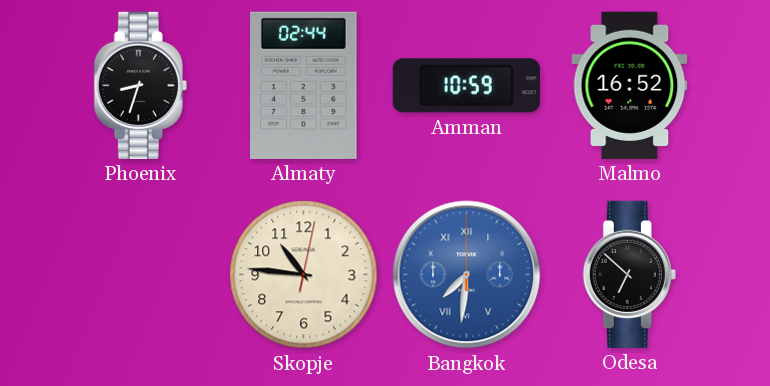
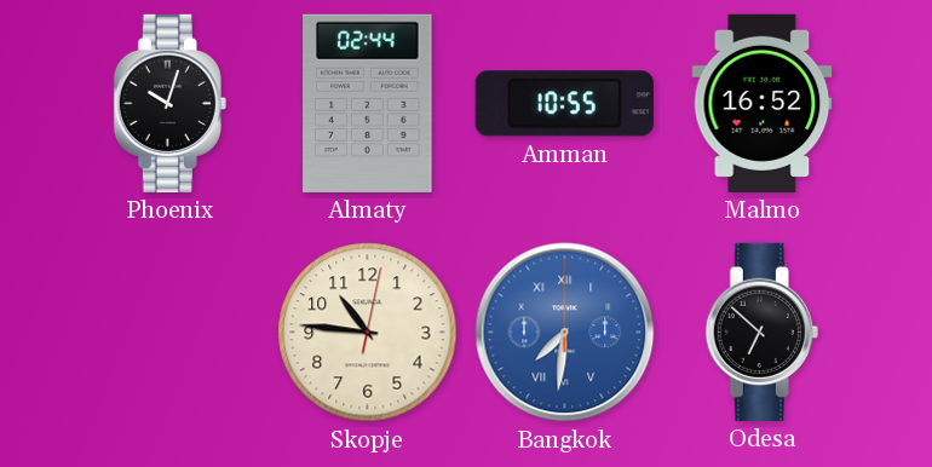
Phoenix: 8:33 -> 10:03 (169, 103)
Amman: 10:59 -> 10:55 (564, 104)
